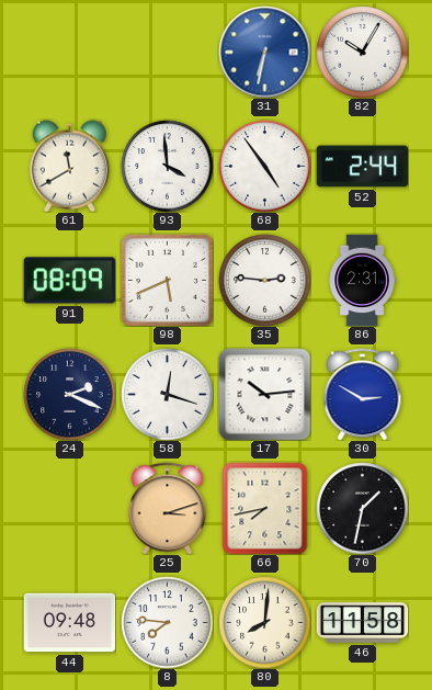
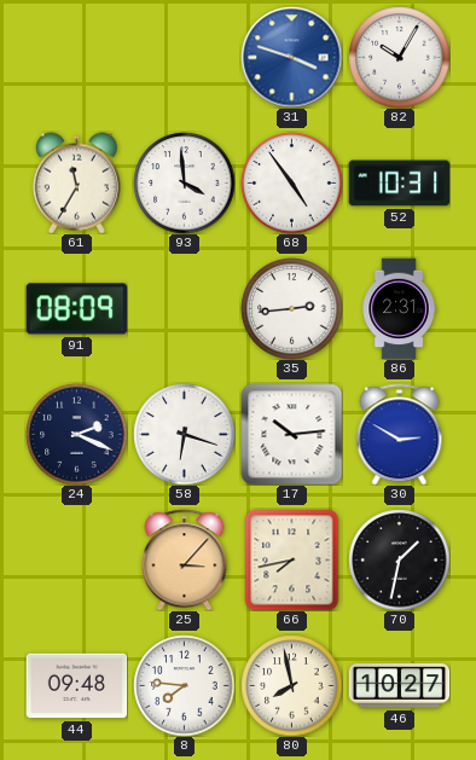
31: 6:32 -> 3:48 (291, 57)
61: 11:40 -> 11:35 (76, 182)
52: 2:44 -> 10:31 (399, 184)
98: 5:41 -> none (167, 280)
35: 2:46 -> 2:44 (291, 308)
58: 12:18 -> 6:18 (184, 434)
25: 3:12 -> 3:07 (185, 559)
80: 8:01 -> 7:58 (291, 685)
46: 11:58 -> 10:27 (399, 686)
